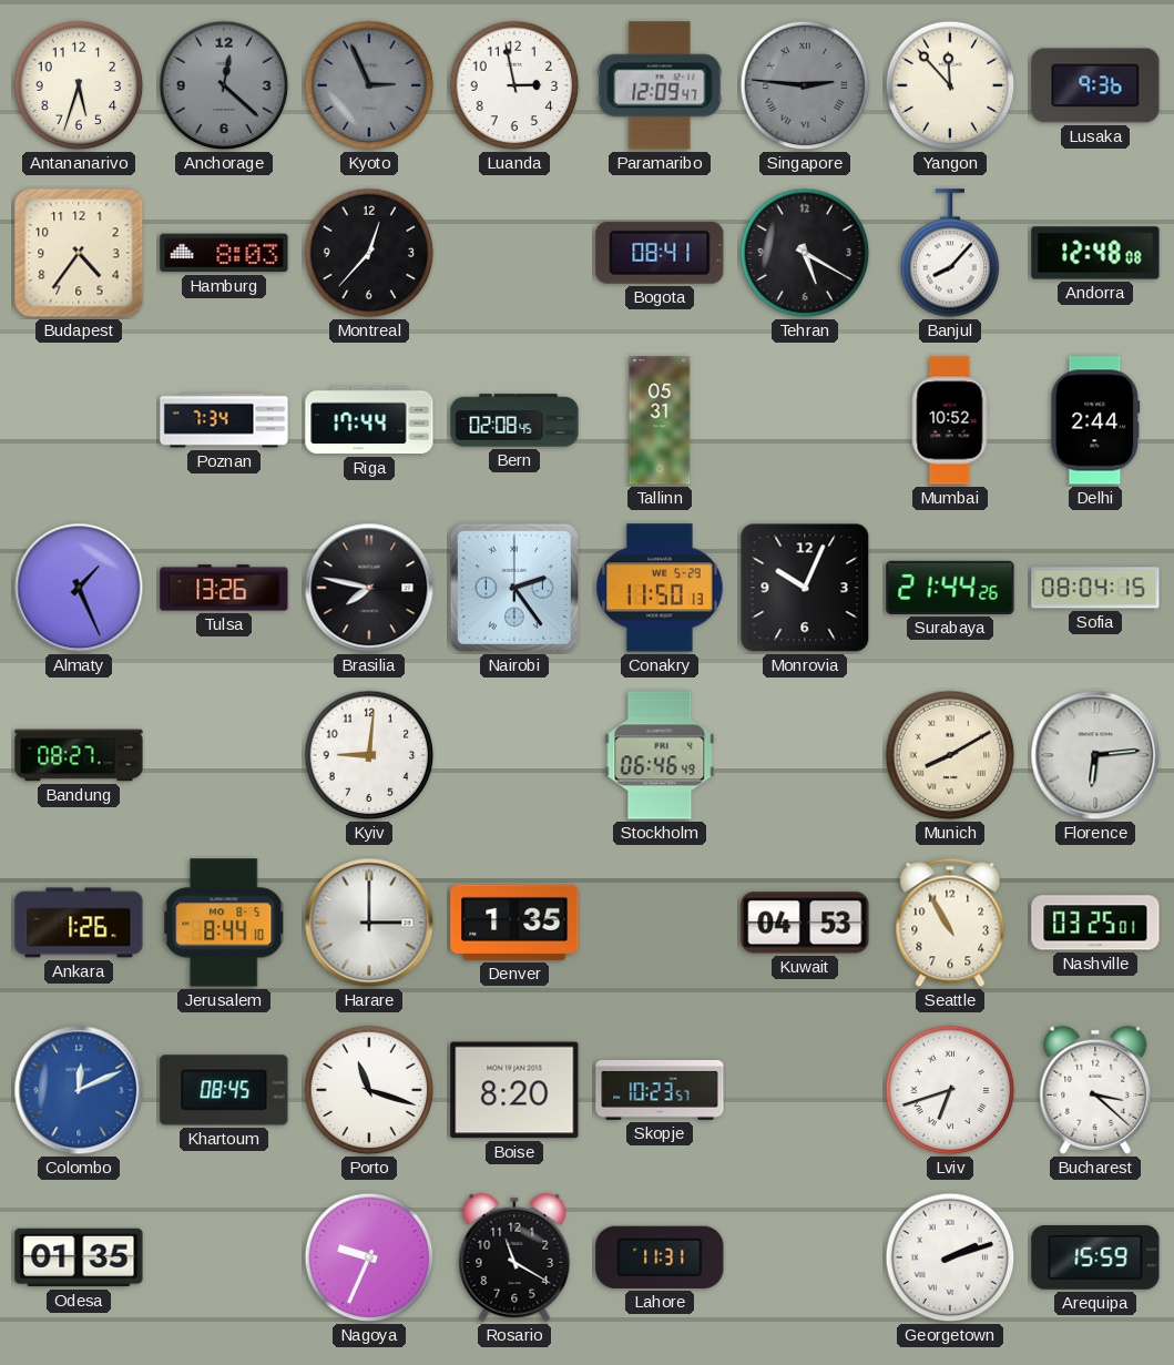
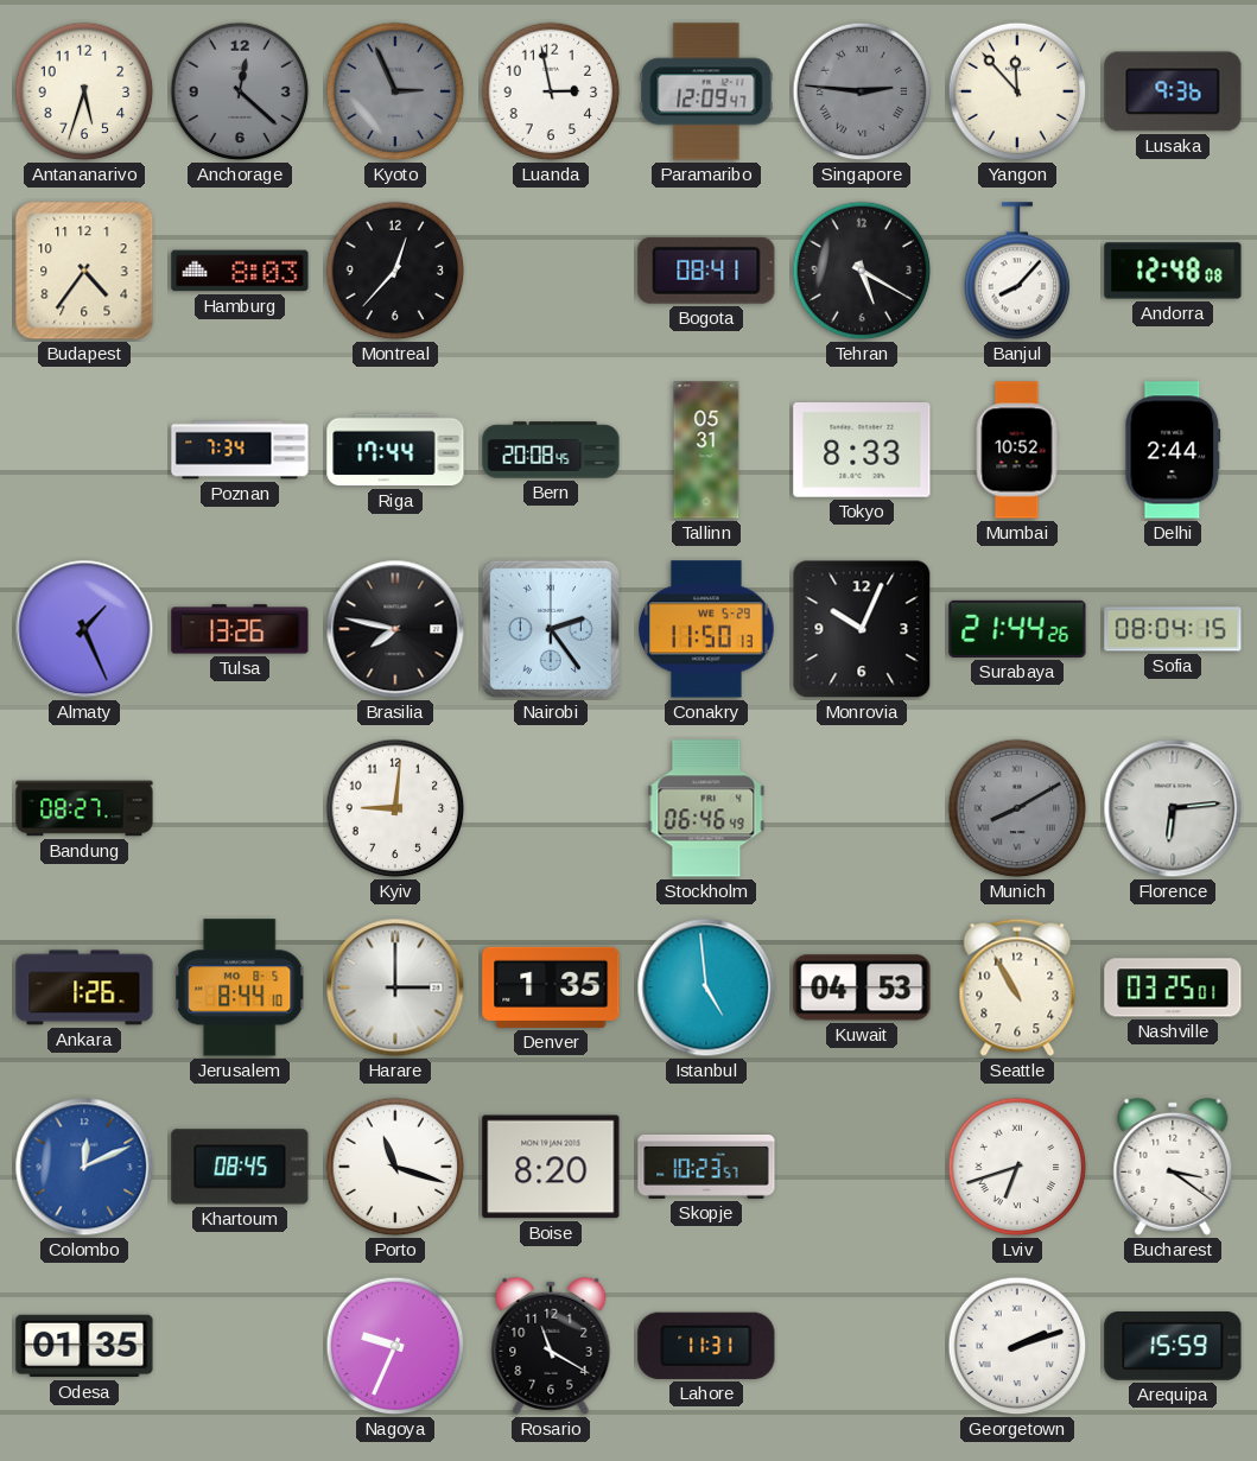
Bern: 02:08 -> 20:08 (551, 450)
Tokyo: none -> 8:33 (862, 451)
Munich dial: cream -> grey (1017, 808)
Istanbul: none -> 4:59 (706, 987)
Bucharest: 3:22 -> 3:21 (1173, 1167)
